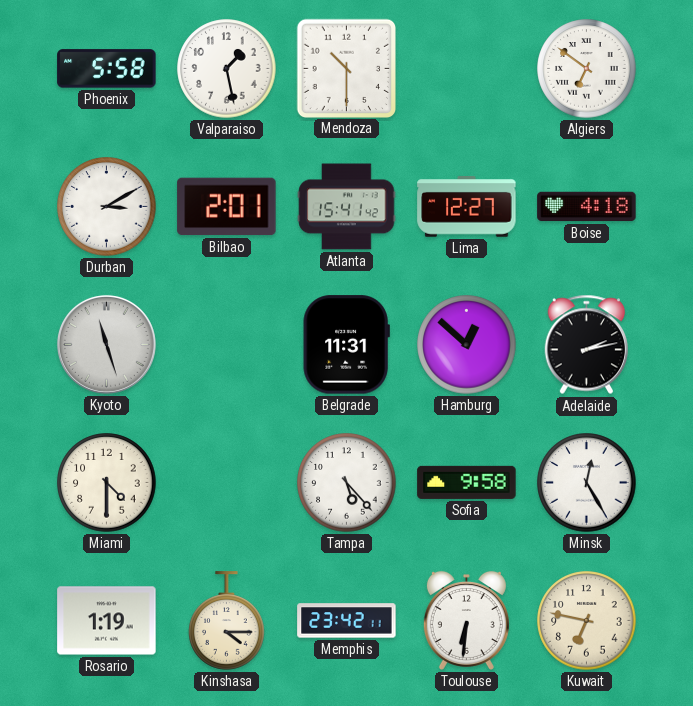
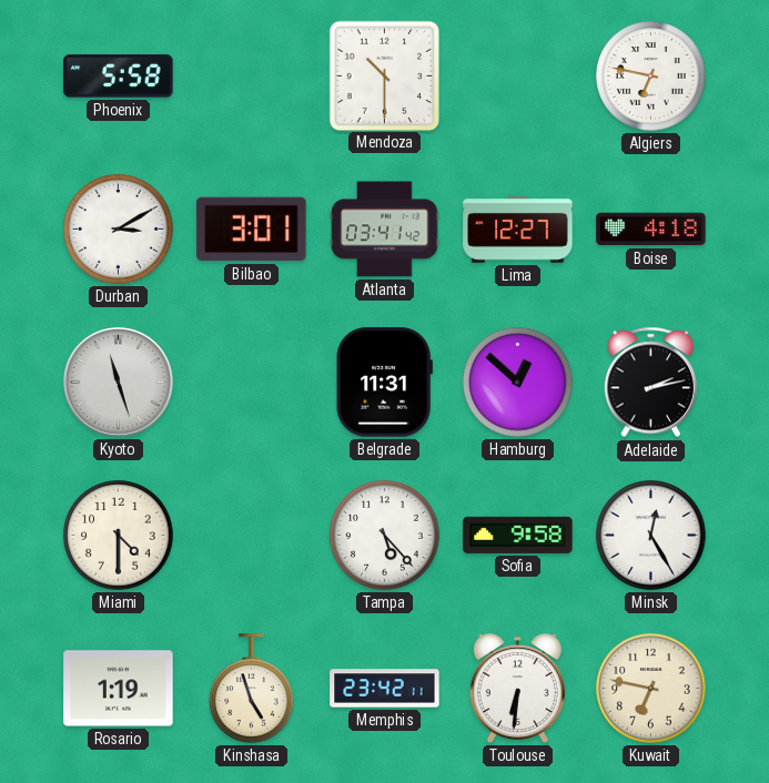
Valparaiso: 1:28 -> none (227, 69)
Algiers: 6:51 -> 6:47 (651, 77)
Bilbao: 2:01 -> 3:01 (252, 230)
Atlanta: 15:41 -> 03:41 (385, 230)
Kinshasa: 4:15 -> 4:57 (252, 689)
